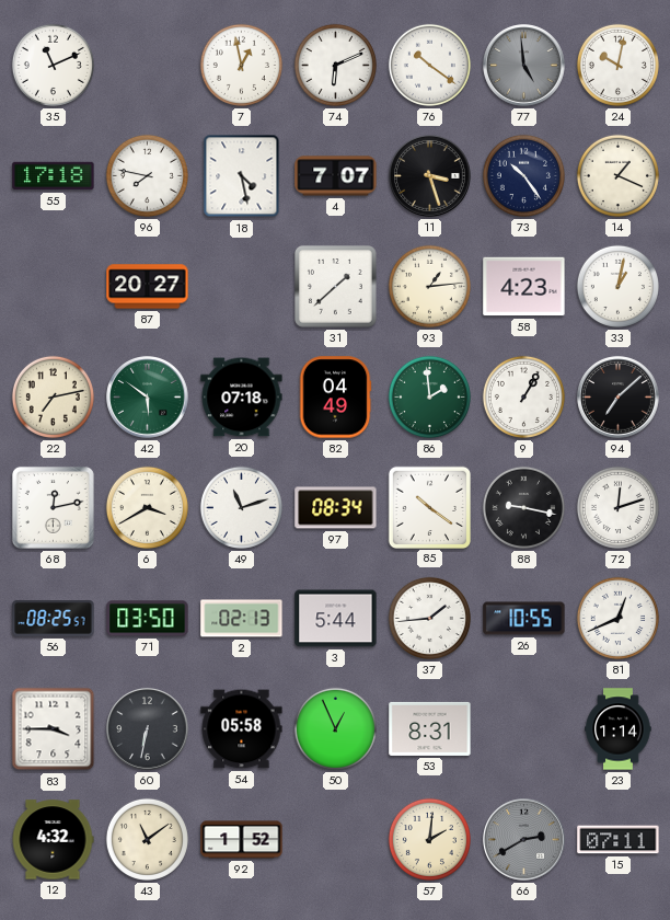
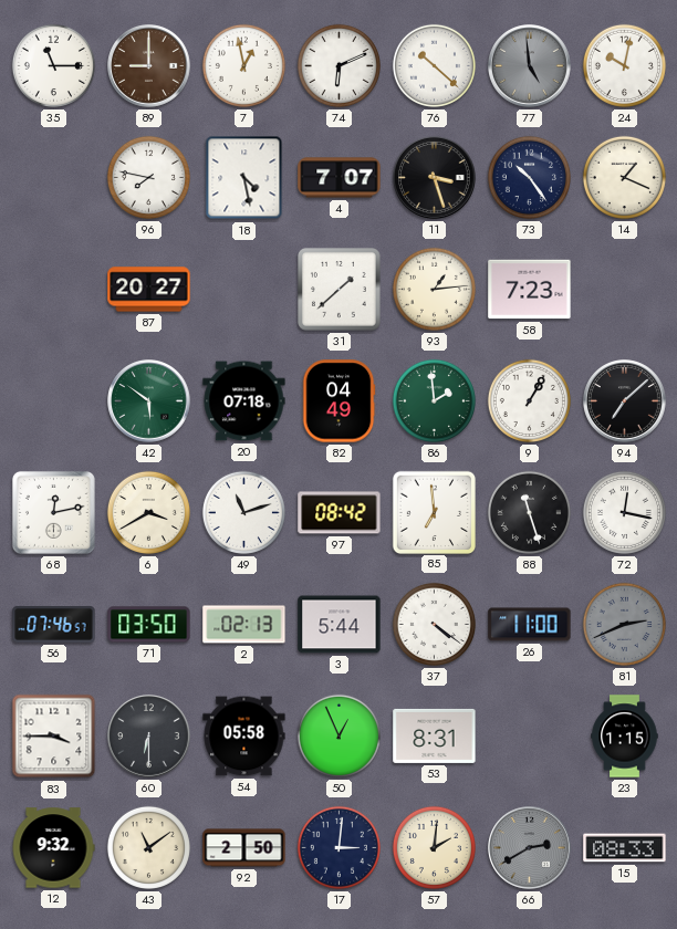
35: 11:11 -> 11:15 (53, 65)
89: none -> 9:00 (149, 66)
76: 10:21 -> 10:22 (434, 65)
55: 17:18 -> none (54, 176)
58: 4:23 -> 7:23 (530, 290)
33: 1:02 -> none (617, 286)
22: 7:13 -> none (53, 396)
97: 08:34 -> 08:42 (340, 513)
85: 10:21 -> 6:59 (434, 512)
88: 9:17 -> 11:27 (529, 512)
72: 12:12 -> 12:17 (624, 512)
56: 08:25 -> 07:46 (54, 625)
37: 1:44 -> 4:21 (434, 624)
26: 10:55 -> 11:00 (530, 625)
81: 12:41 -> 2:41 (624, 624)
81 dial: white -> grey (624, 624)
60: 6:32 -> 6:30 (149, 737)
23: 1:14 -> 1:15 (625, 737)
12: 4:32 -> 9:32 (53, 848)
92: 1:52 -> 2:50 (244, 848)
17: none -> 3:01 (338, 847)
15: 07:11 -> 08:33 (625, 848)
